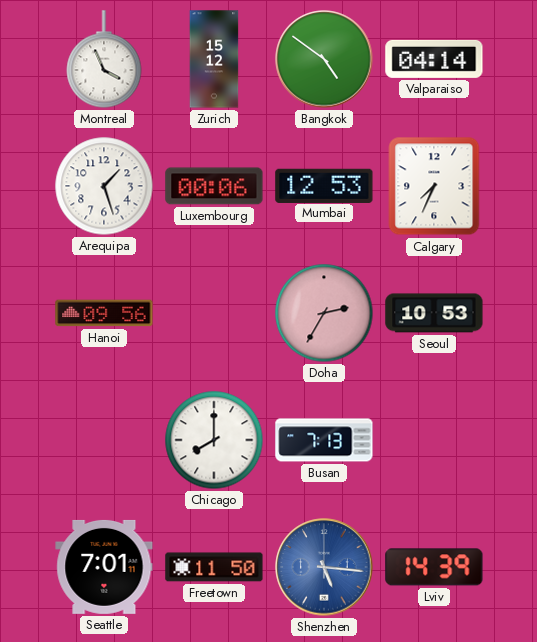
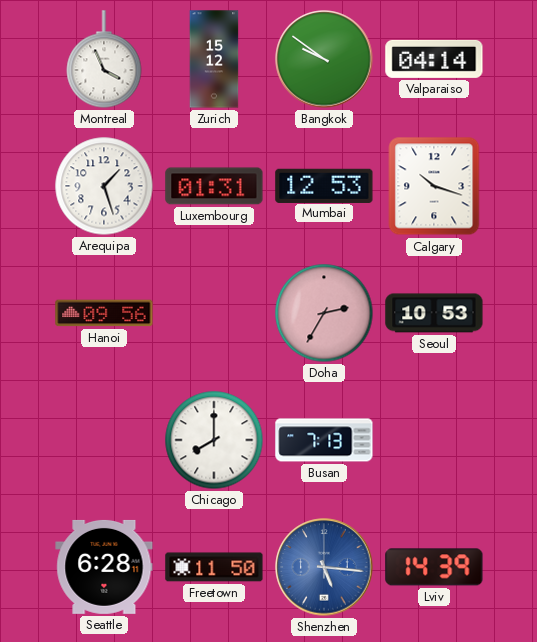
Bangkok: 4:51 -> 9:51 (324, 59)
Luxembourg: 00:06 -> 01:31 (214, 186)
Calgary: 7:34 -> 10:18 (434, 186)
Seattle: 7:01 -> 6:28 (104, 567)
